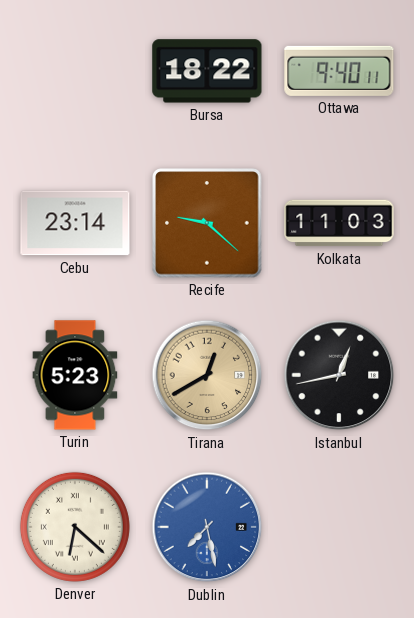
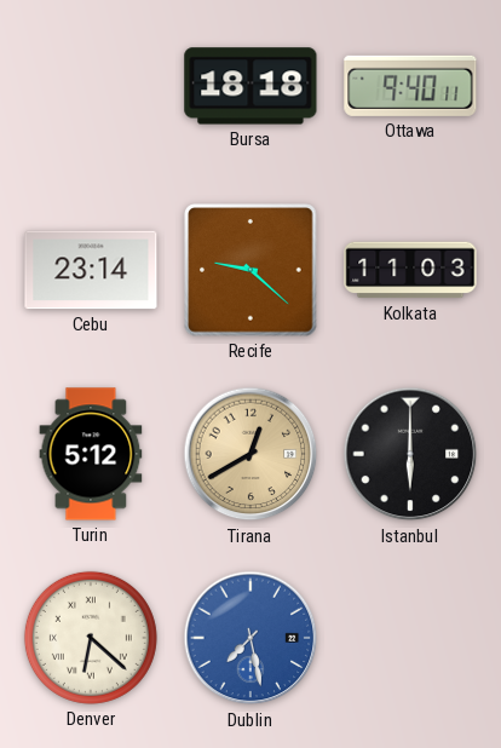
Bursa: 18:22 -> 18:18 (250, 86)
Turin: 5:23 -> 5:12 (91, 454)
Istanbul: 12:43 -> 6:00 (410, 454)
